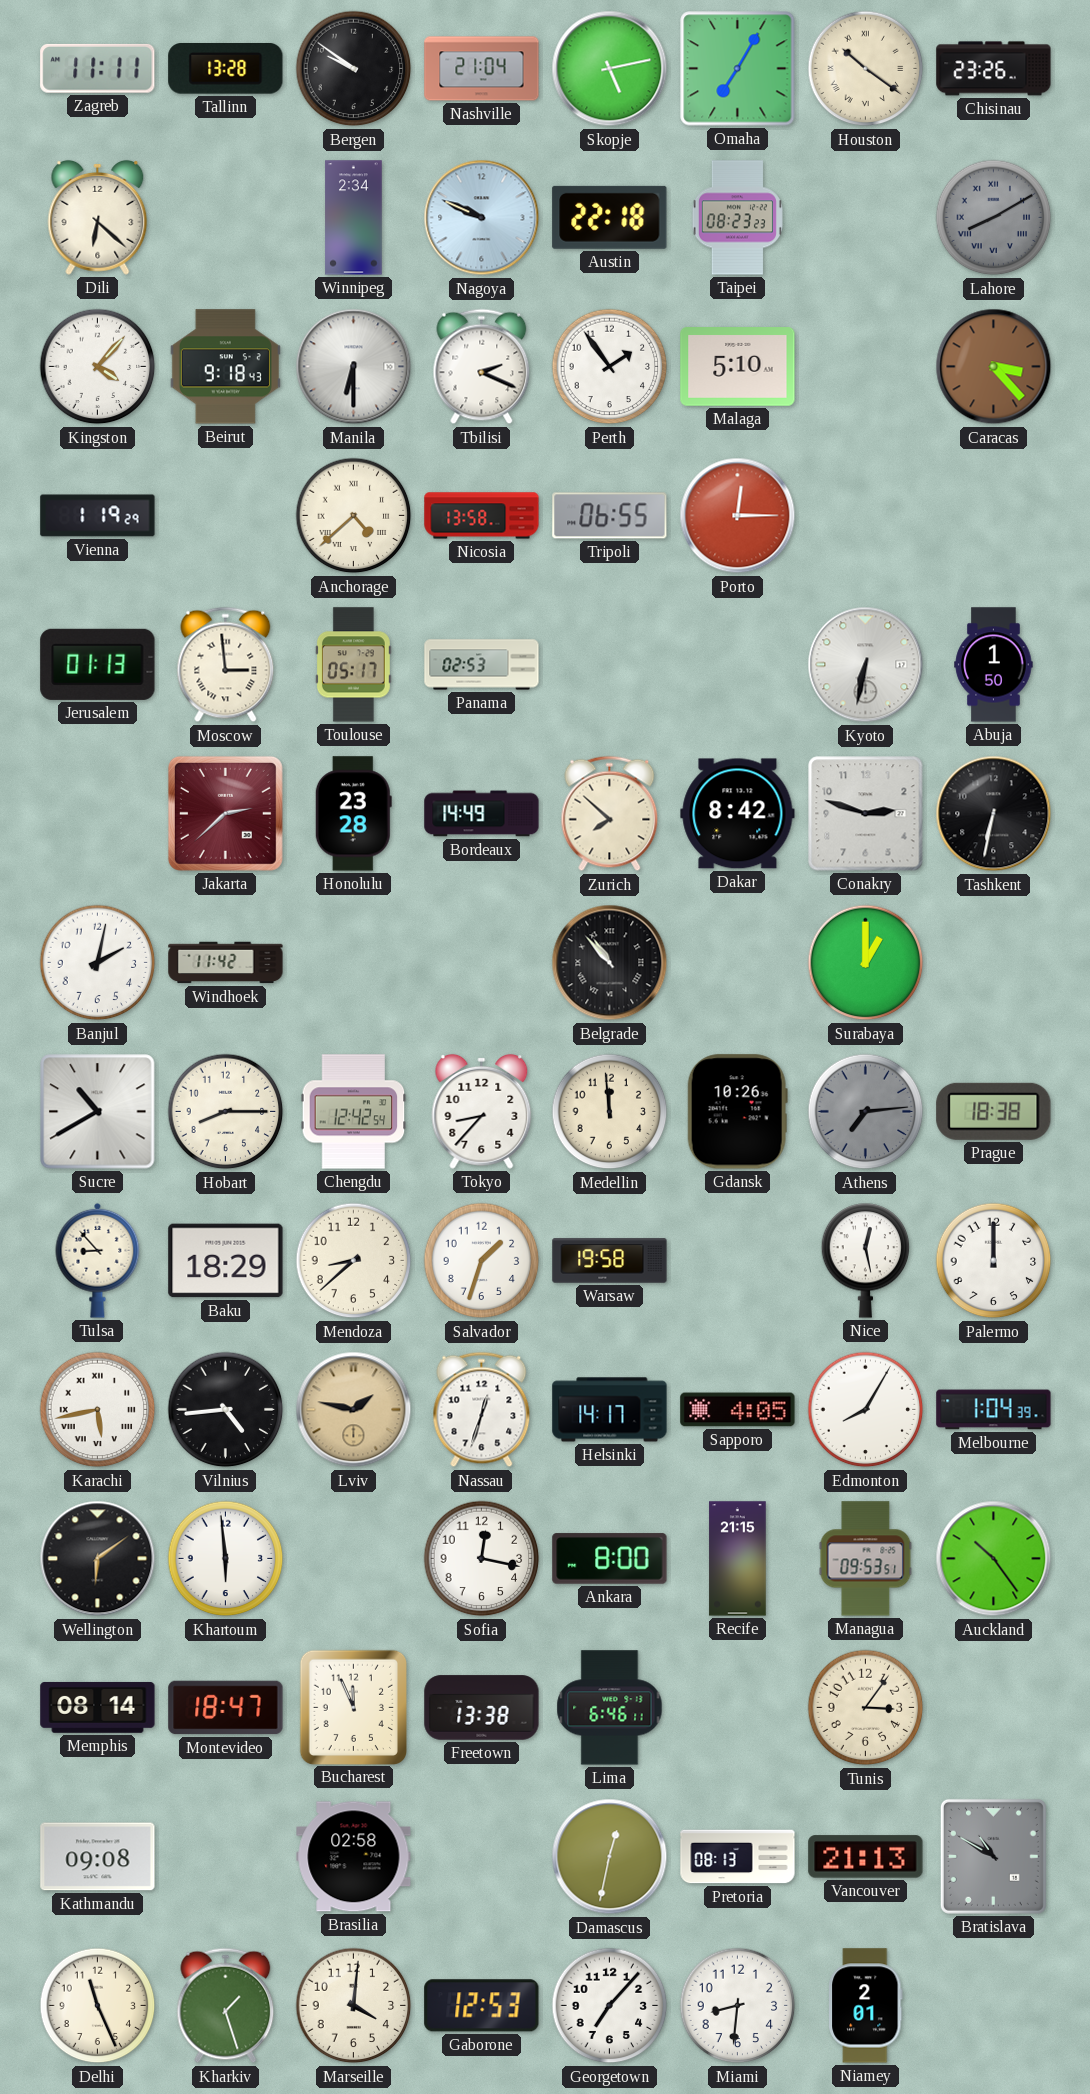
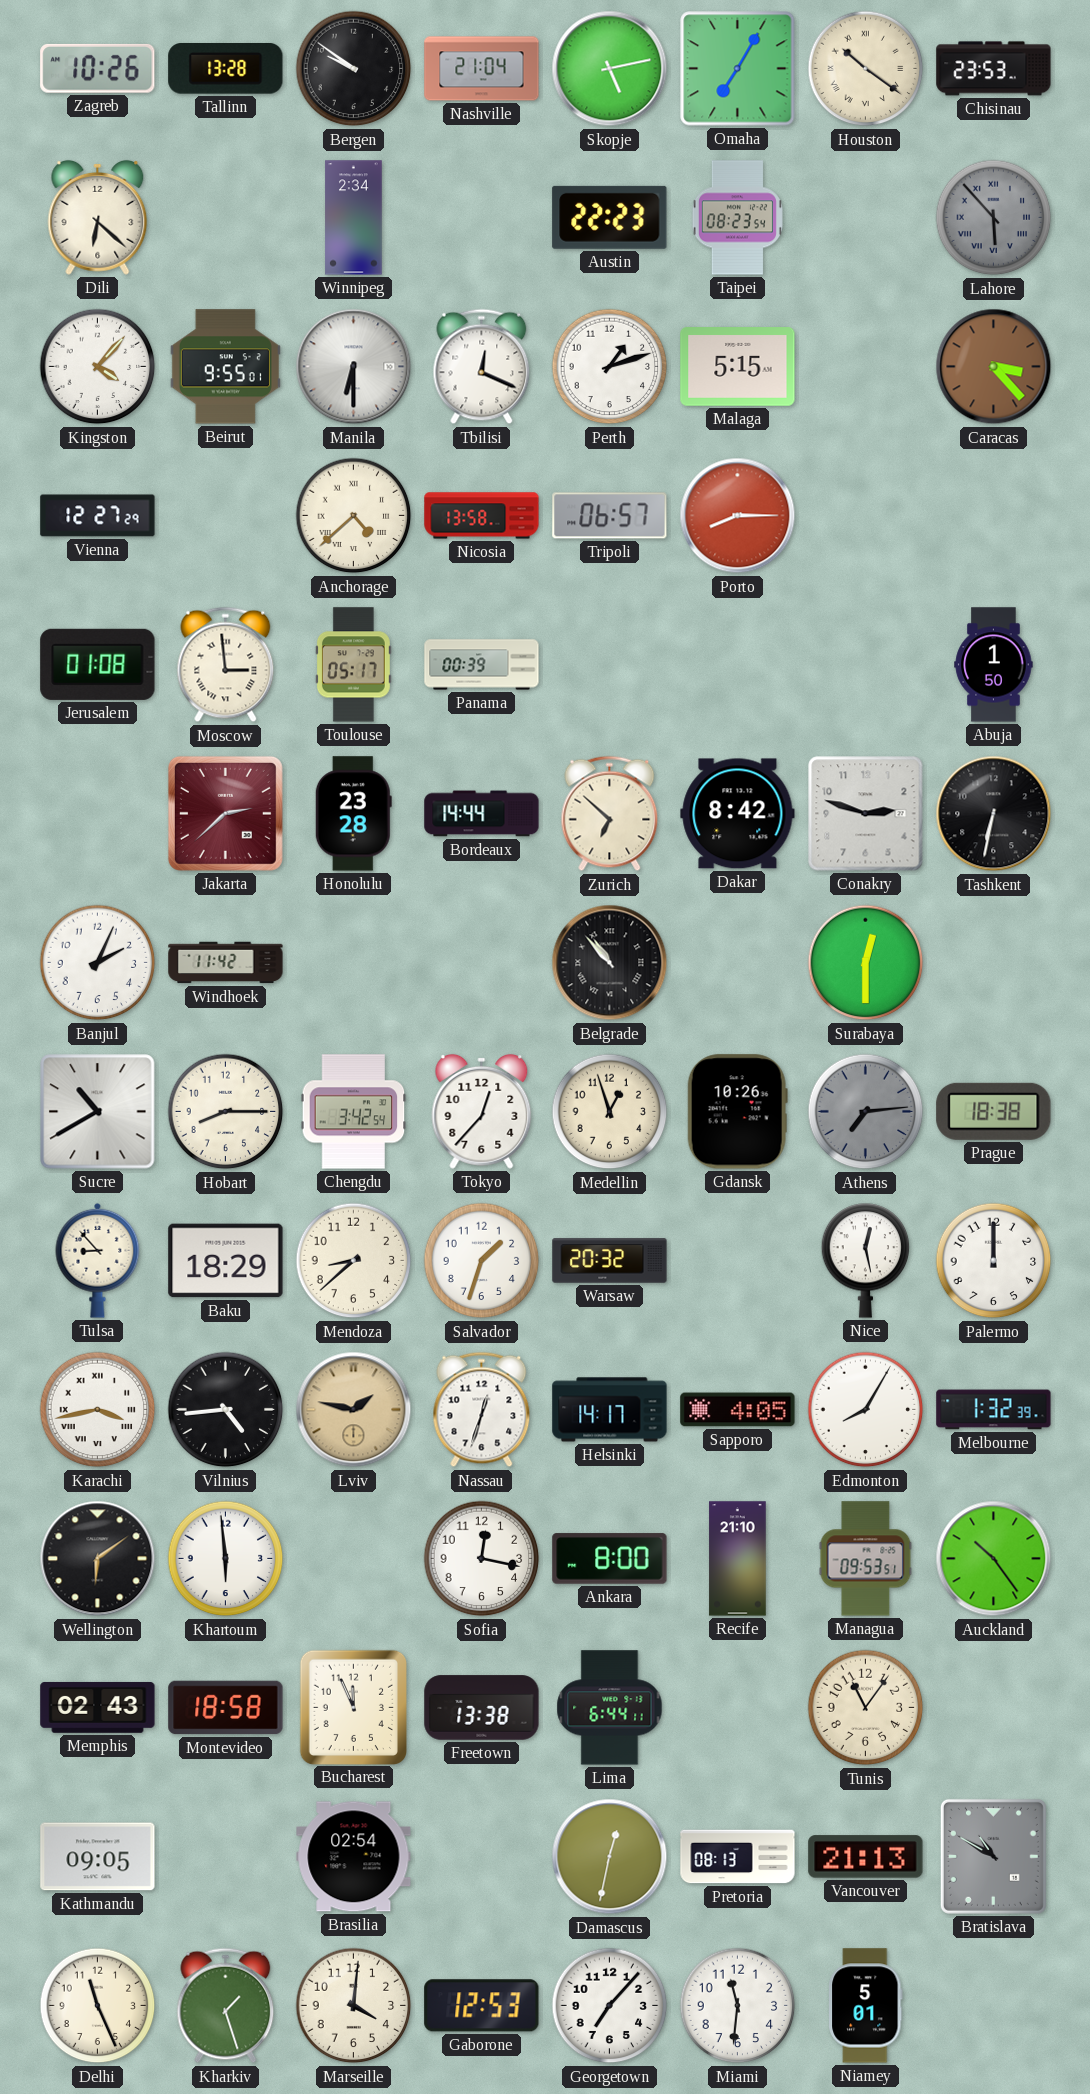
Zagreb: 11:11 -> 10:26 (98, 68)
Chisinau: 23:26 -> 23:53 (994, 69)
Nagoya: 9:49 -> none (482, 218)
Austin: 22:18 -> 22:23 (610, 217)
Taipei: 08:23:23 -> 08:23:54 (737, 218)
Lahore: 8:10 -> 5:53 (994, 218)
Beirut: 9:18 -> 9:55 (225, 367)
Tbilisi: 2:19 -> 12:19 (482, 367)
Perth: 1:54 -> 1:12 (610, 367)
Malaga: 5:10 -> 5:15 (738, 367)
Vienna: 1:19 -> 12:27 (98, 516)
Tripoli: 06:55 -> 06:57 (610, 516)
Porto: 12:15 -> 8:15 (738, 516)
Jerusalem: 01:13 -> 01:08 (98, 664)
Panama: 02:53 -> 00:39 (482, 665)
Kyoto: 6:32 -> none (866, 665)
Bordeaux: 14:49 -> 14:44 (482, 814)
Zurich: 7:52 -> 6:52 (610, 814)
Banjul: 2:02 -> 2:04 (98, 963)
Surabaya: 1:00 -> 12:30 (866, 963)
Chengdu: 12:42 -> 3:42 (354, 1112)
Tokyo: 8:37 -> 12:37 (482, 1111)
Medellin: 11:59 -> 12:57 (610, 1112)
Warsaw: 19:58 -> 20:32 (610, 1261)
Karachi: 5:43 -> 3:43 (98, 1410)
Melbourne: 1:04 -> 1:32 (994, 1410)
Recife: 21:15 -> 21:10 (738, 1559)
Memphis: 08:14 -> 02:43 (98, 1707)
Montevideo: 18:47 -> 18:58 (226, 1708)
Lima: 6:46 -> 6:44 (610, 1708)
Tunis: 3:06 -> 11:06 (866, 1708)
Kathmandu: 09:08 -> 09:05 (98, 1857)
Brasilia: 02:58 -> 02:54 (354, 1857)
Miami: 8:31 -> 11:31 (738, 2006)
Niamey: 2:01 -> 5:01 (866, 2006)
